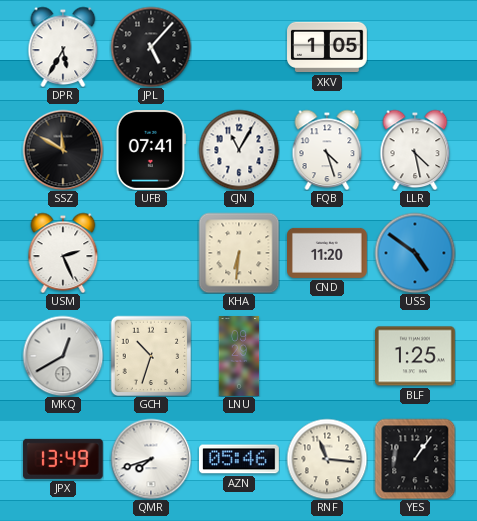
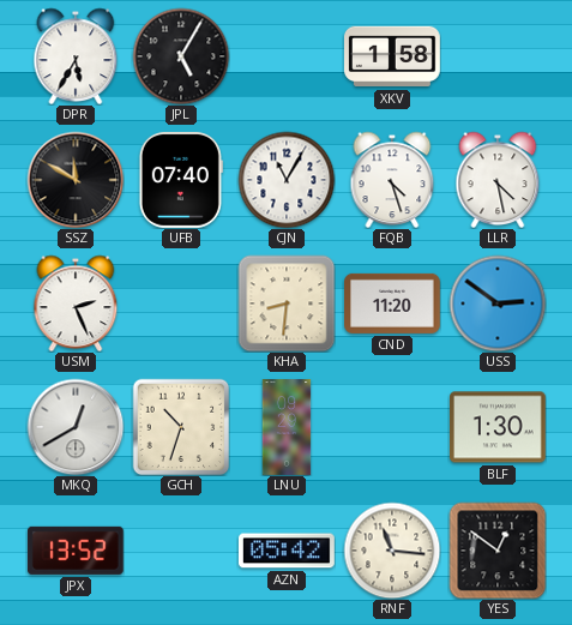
JPL: 5:07 -> 5:05 (181, 56)
XKV: 1:05 -> 1:58 (393, 56)
UFB: 07:41 -> 07:40 (181, 181)
KHA: 6:31 -> 8:31 (287, 304)
USS: 4:51 -> 2:51 (498, 304)
BLF: 1:25 -> 1:30 (499, 427)
JPX: 13:49 -> 13:52 (76, 551)
QMR: 7:42 -> none (151, 459)
AZN: 05:46 -> 05:42 (288, 551)
YES: 1:06 -> 12:51 (498, 551)
